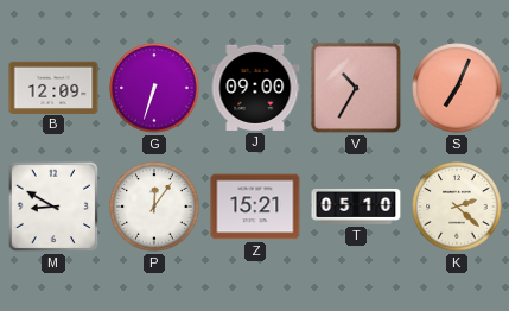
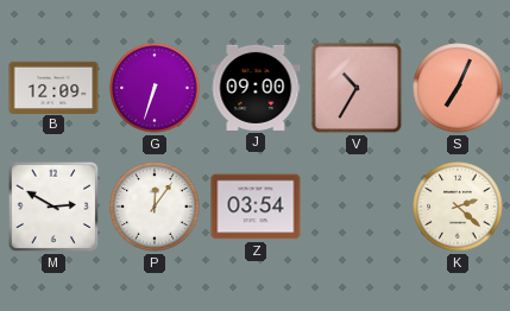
M: 8:50 -> 2:50 (53, 207)
Z: 15:21 -> 03:54 (256, 207)
T: 05:10 -> none (356, 207)
